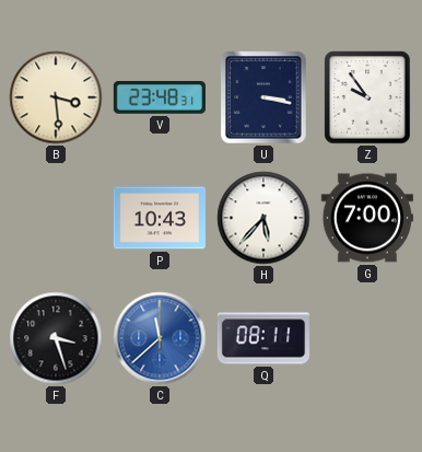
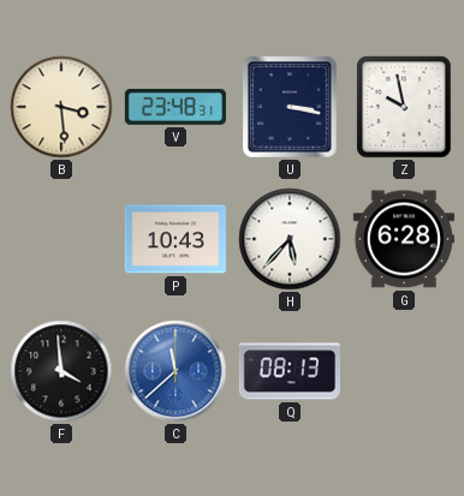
Z: 9:54 -> 9:58 (404, 107)
G: 7:00 -> 6:28 (404, 239)
F: 3:27 -> 3:59 (61, 371)
Q: 08:11 -> 08:13 (288, 371)
